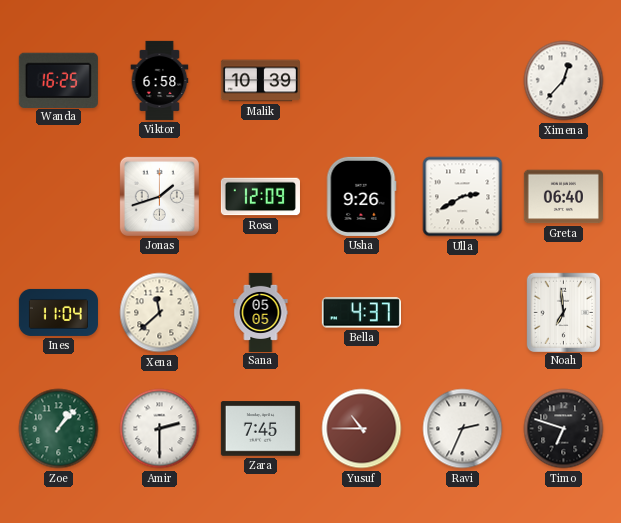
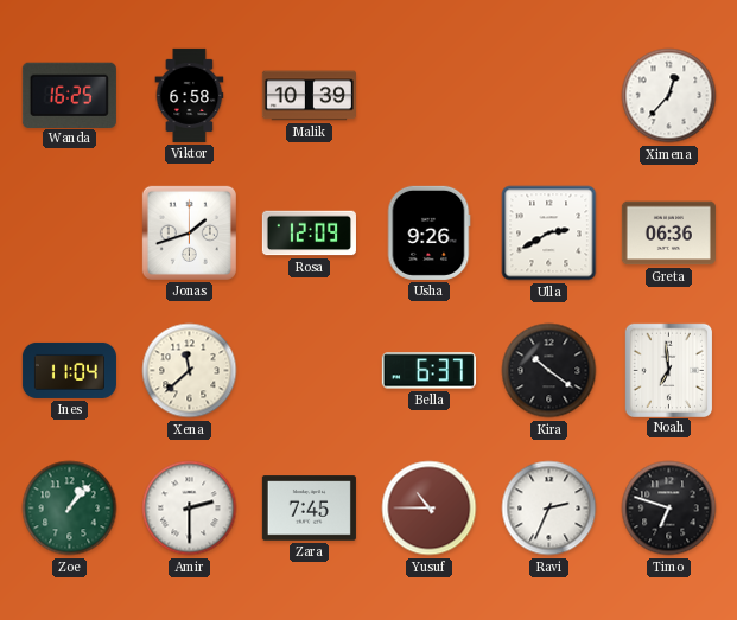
Greta: 06:40 -> 06:36 (668, 234)
Sana: 05:05 -> none (261, 312)
Bella: 4:37 -> 6:37 (428, 371)
Kira: none -> 10:21 (549, 371)
